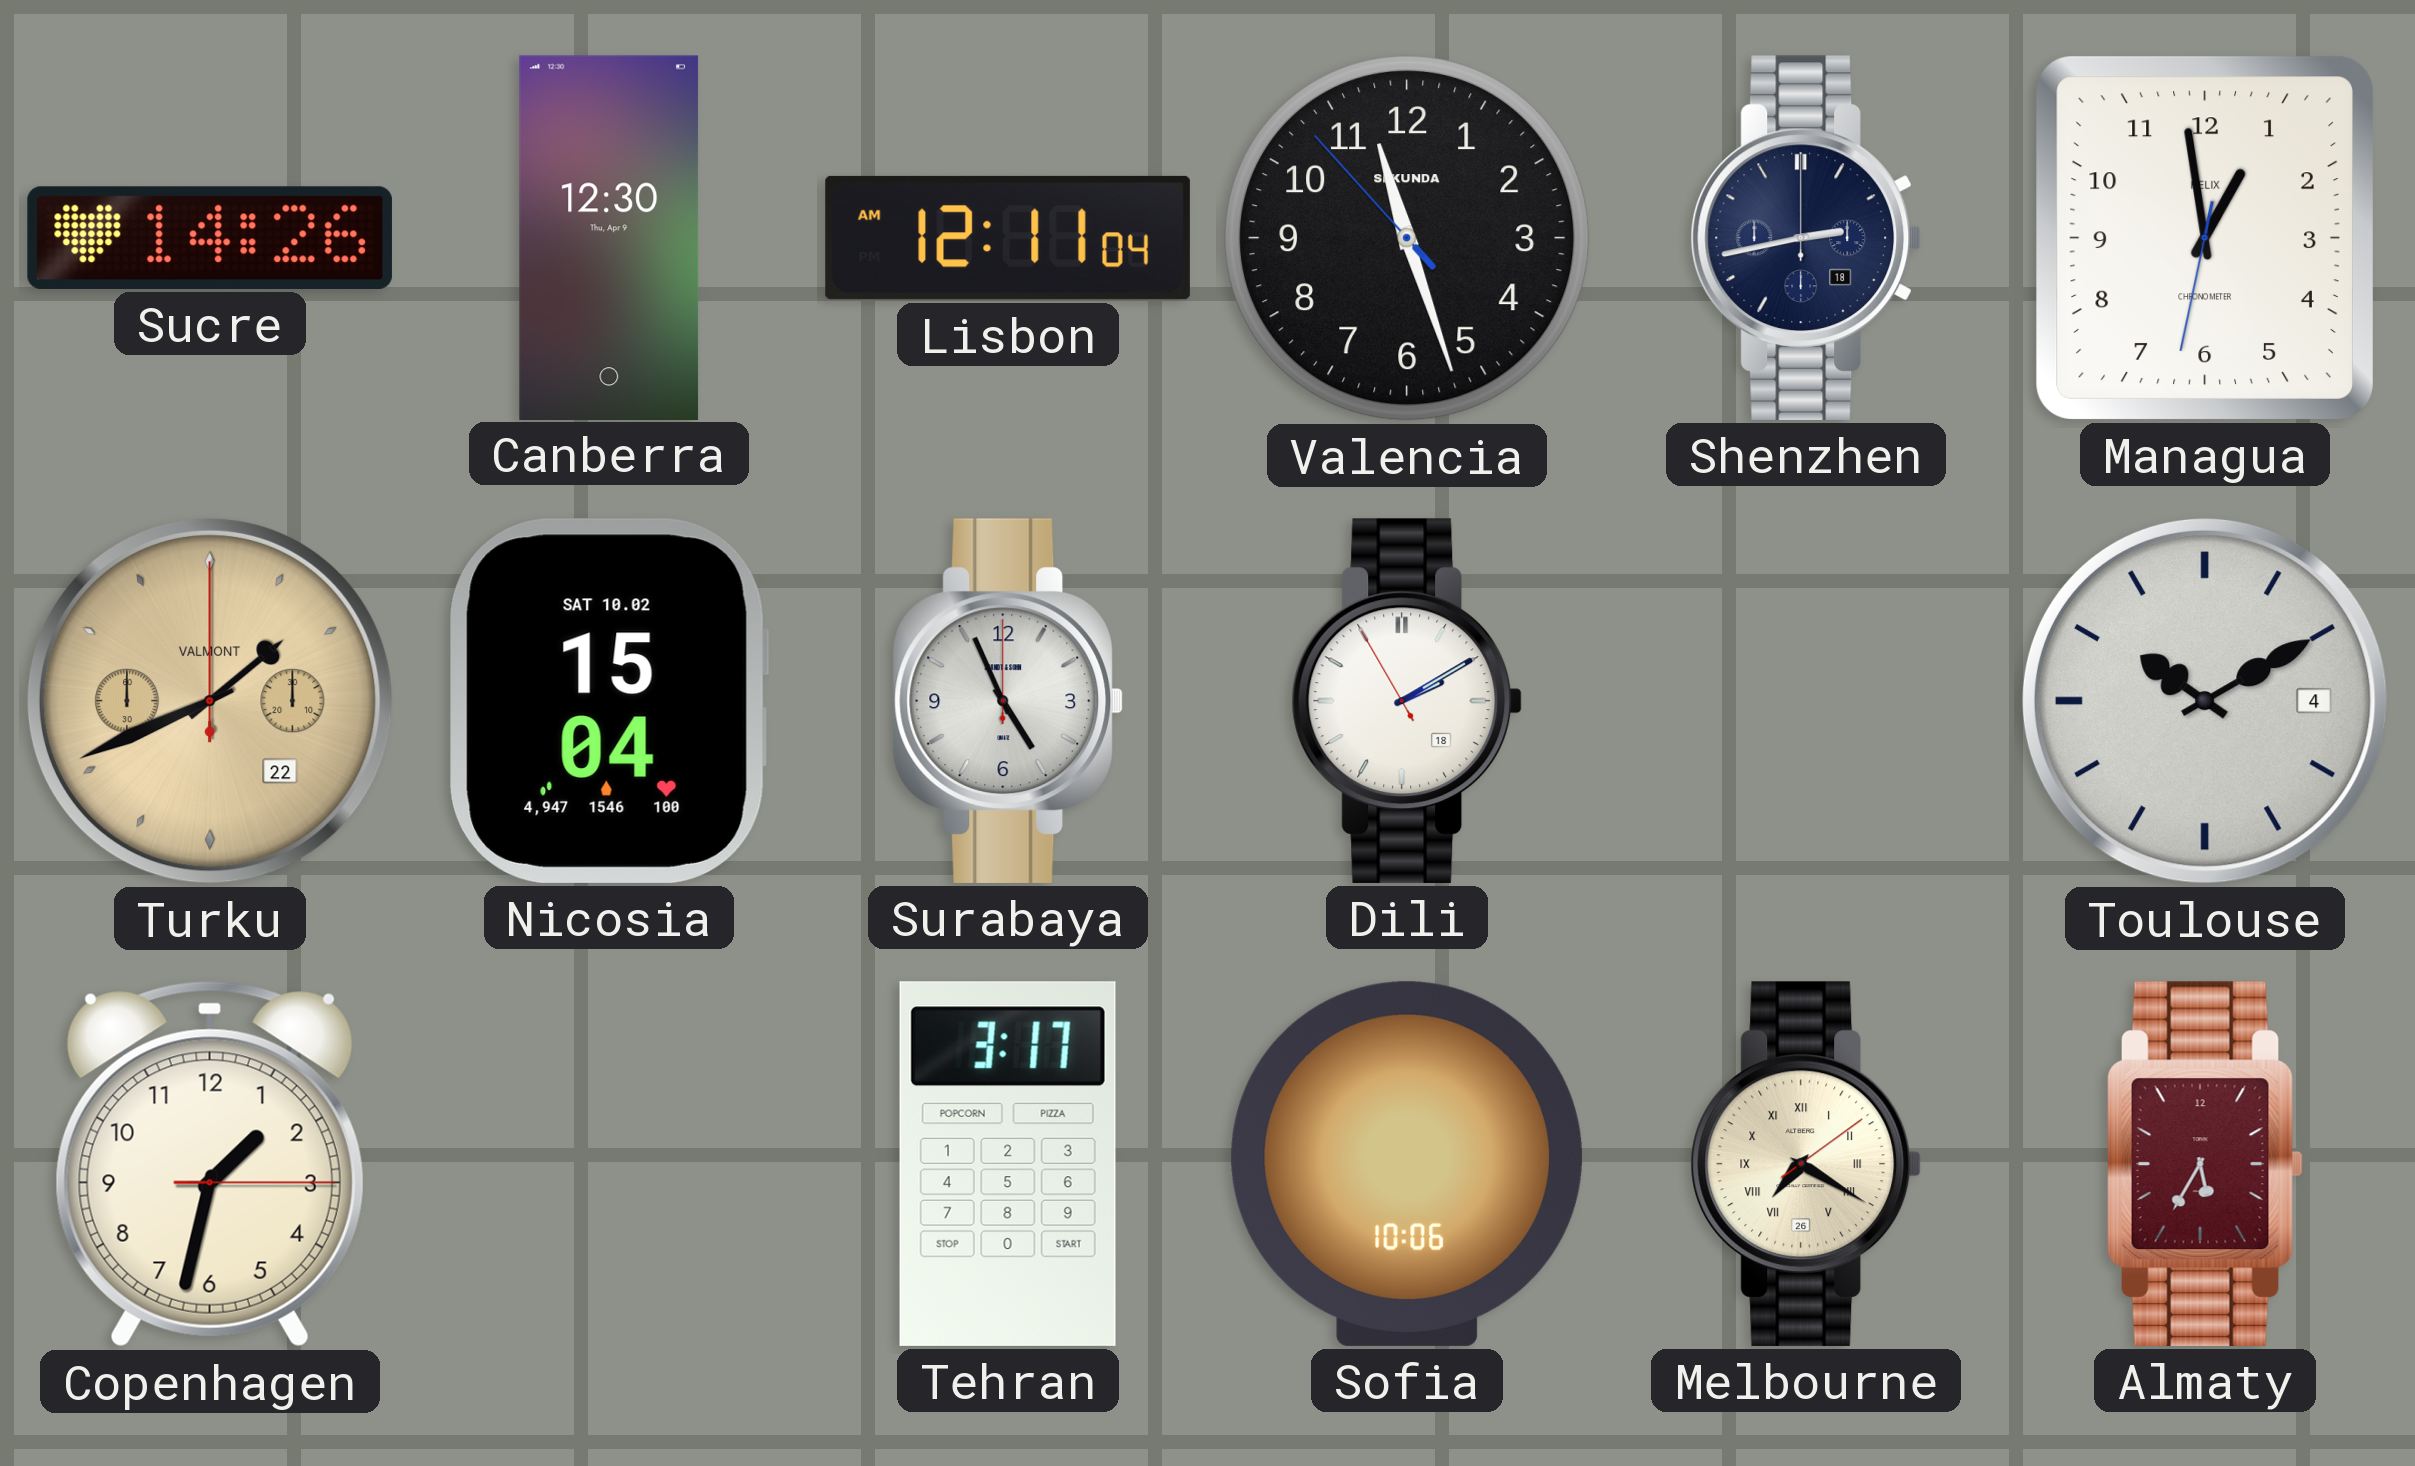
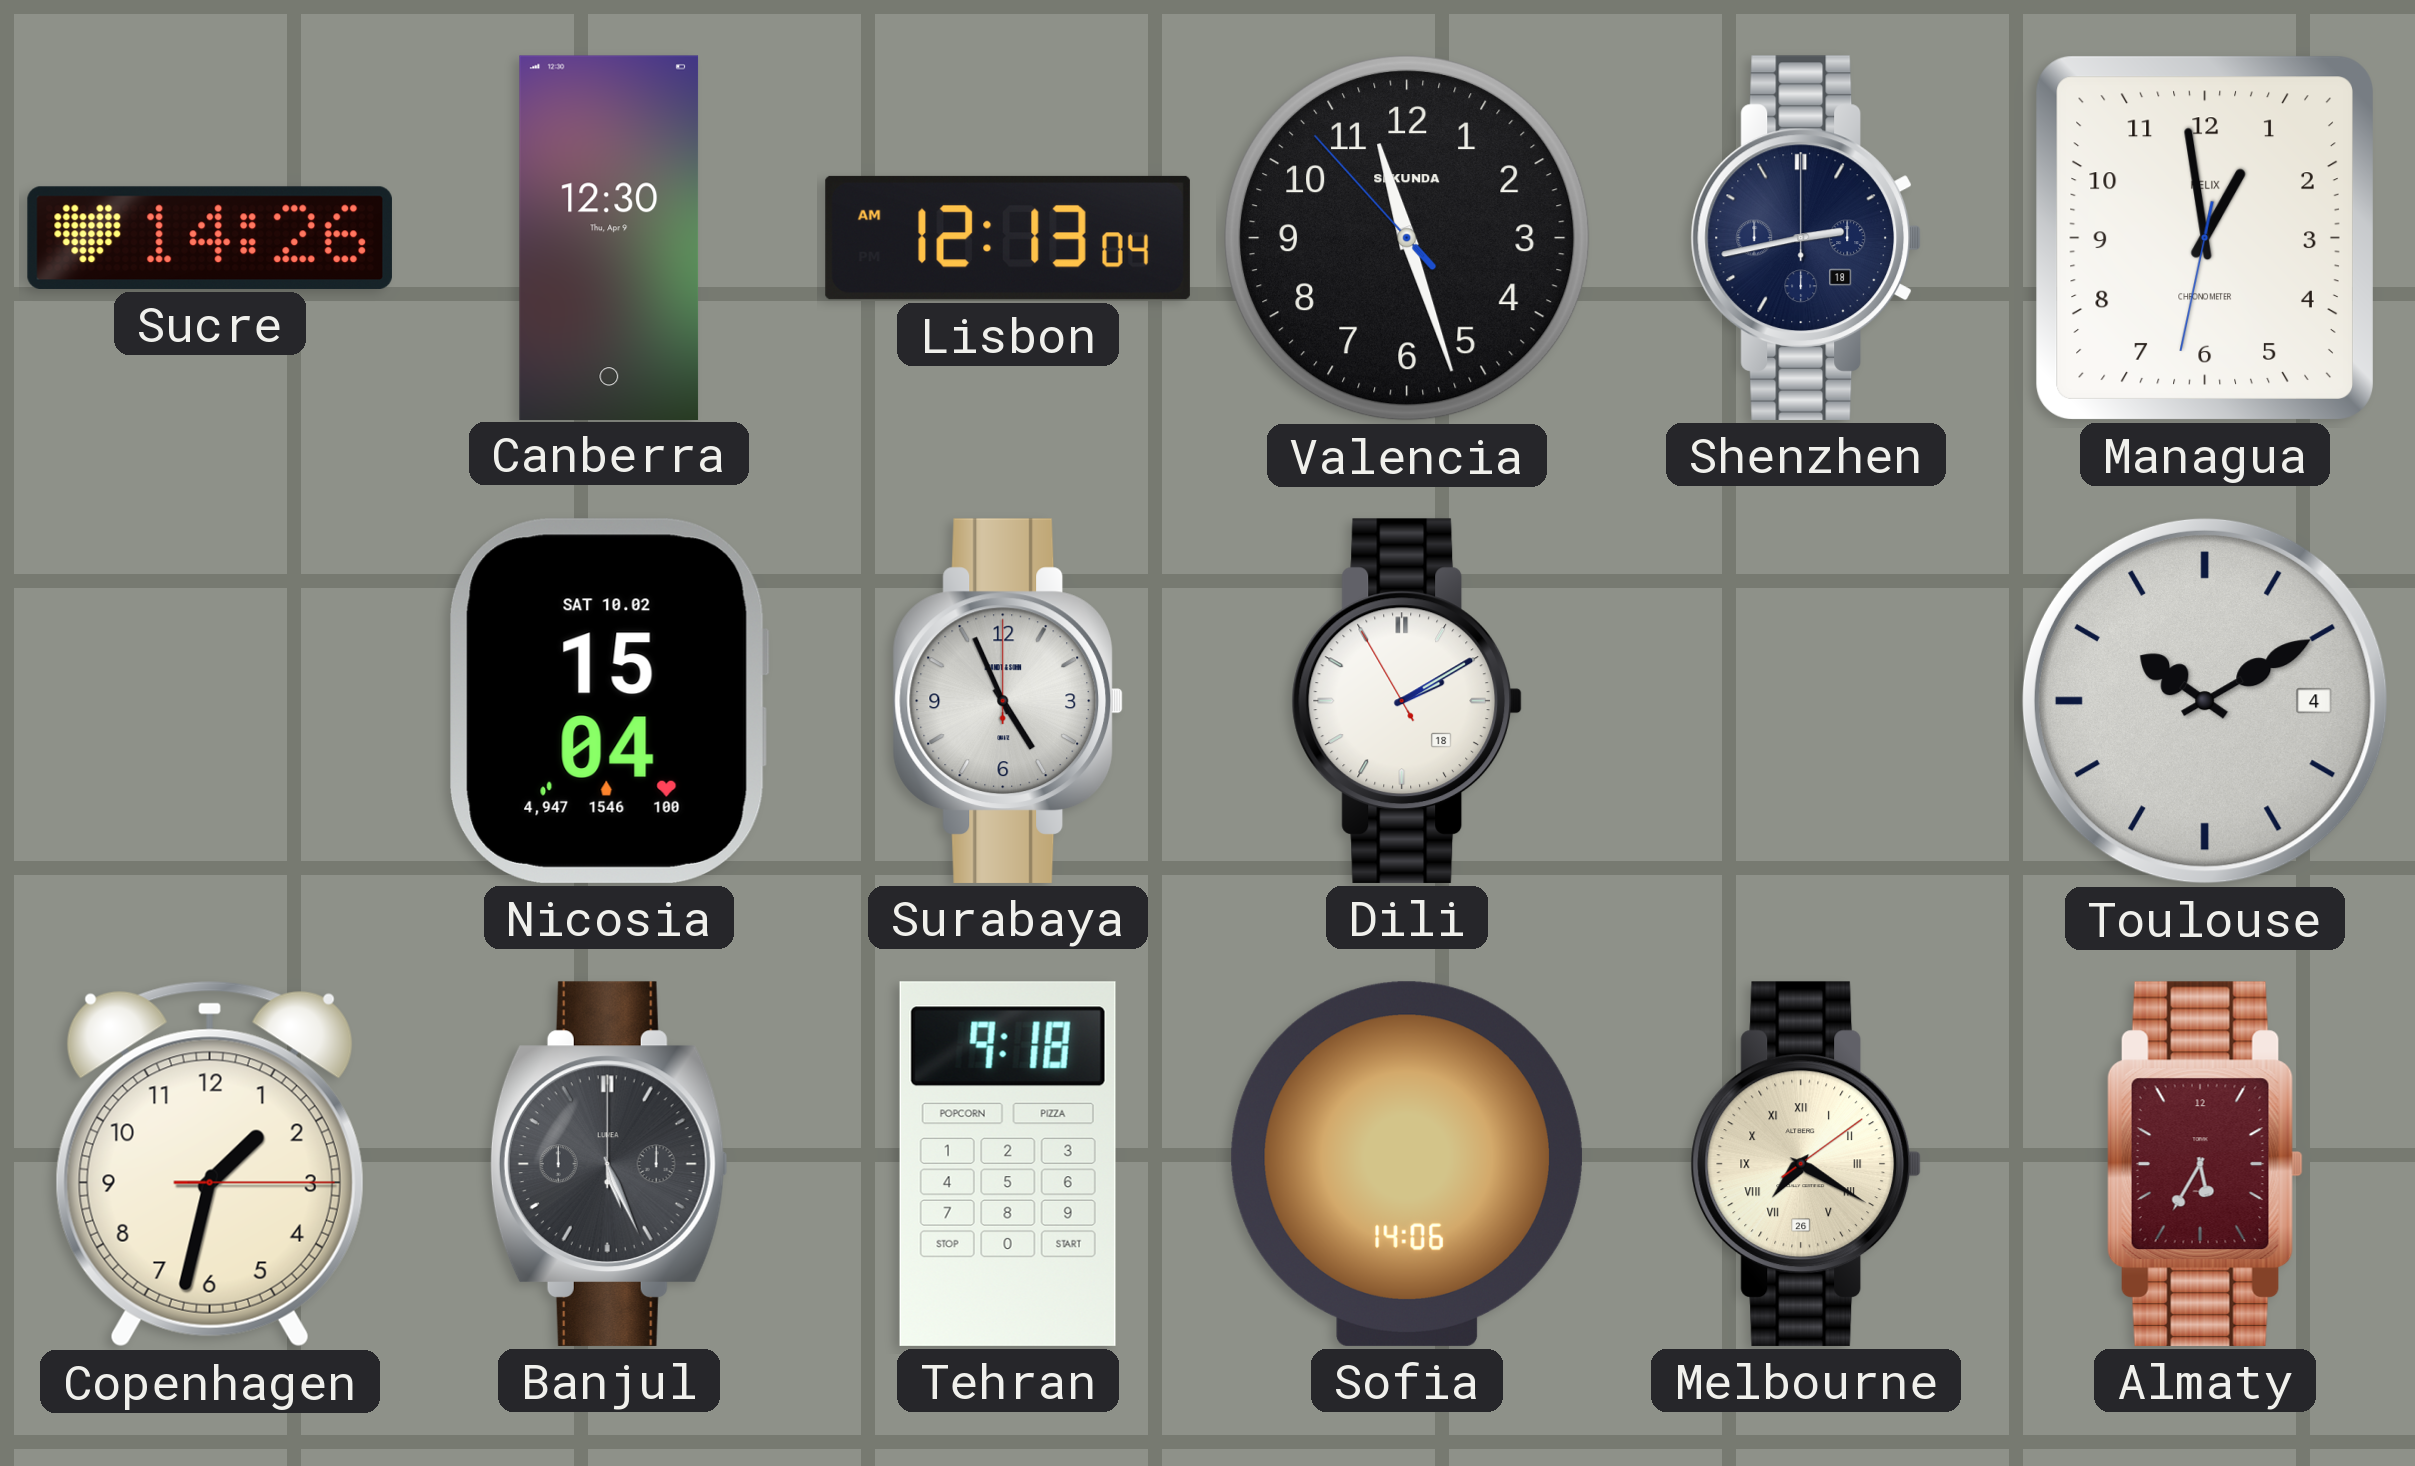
Lisbon: 12:11 -> 12:13 (1008, 238)
Turku: 1:41 -> none (210, 701)
Banjul: none -> 5:26 (609, 1164)
Tehran: 3:17 -> 9:18 (1008, 1164)
Sofia: 10:06 -> 14:06 (1407, 1164)
